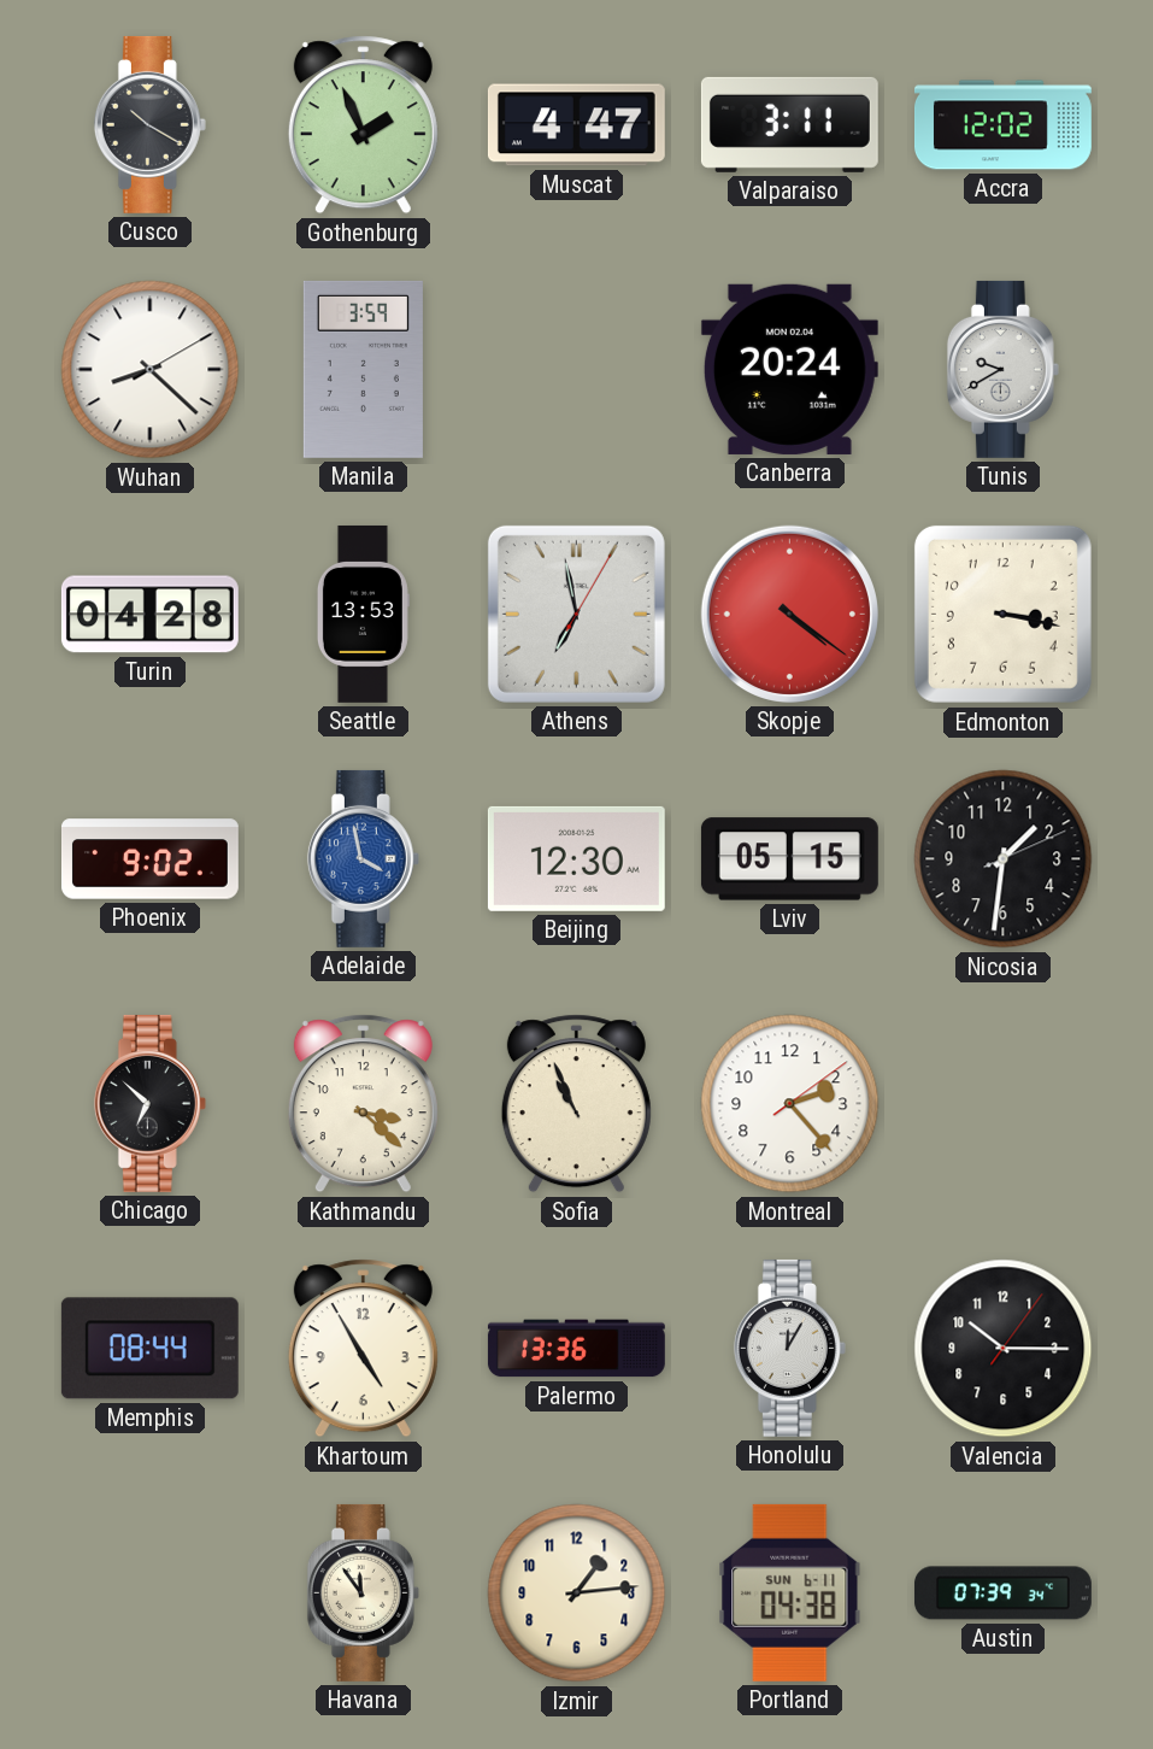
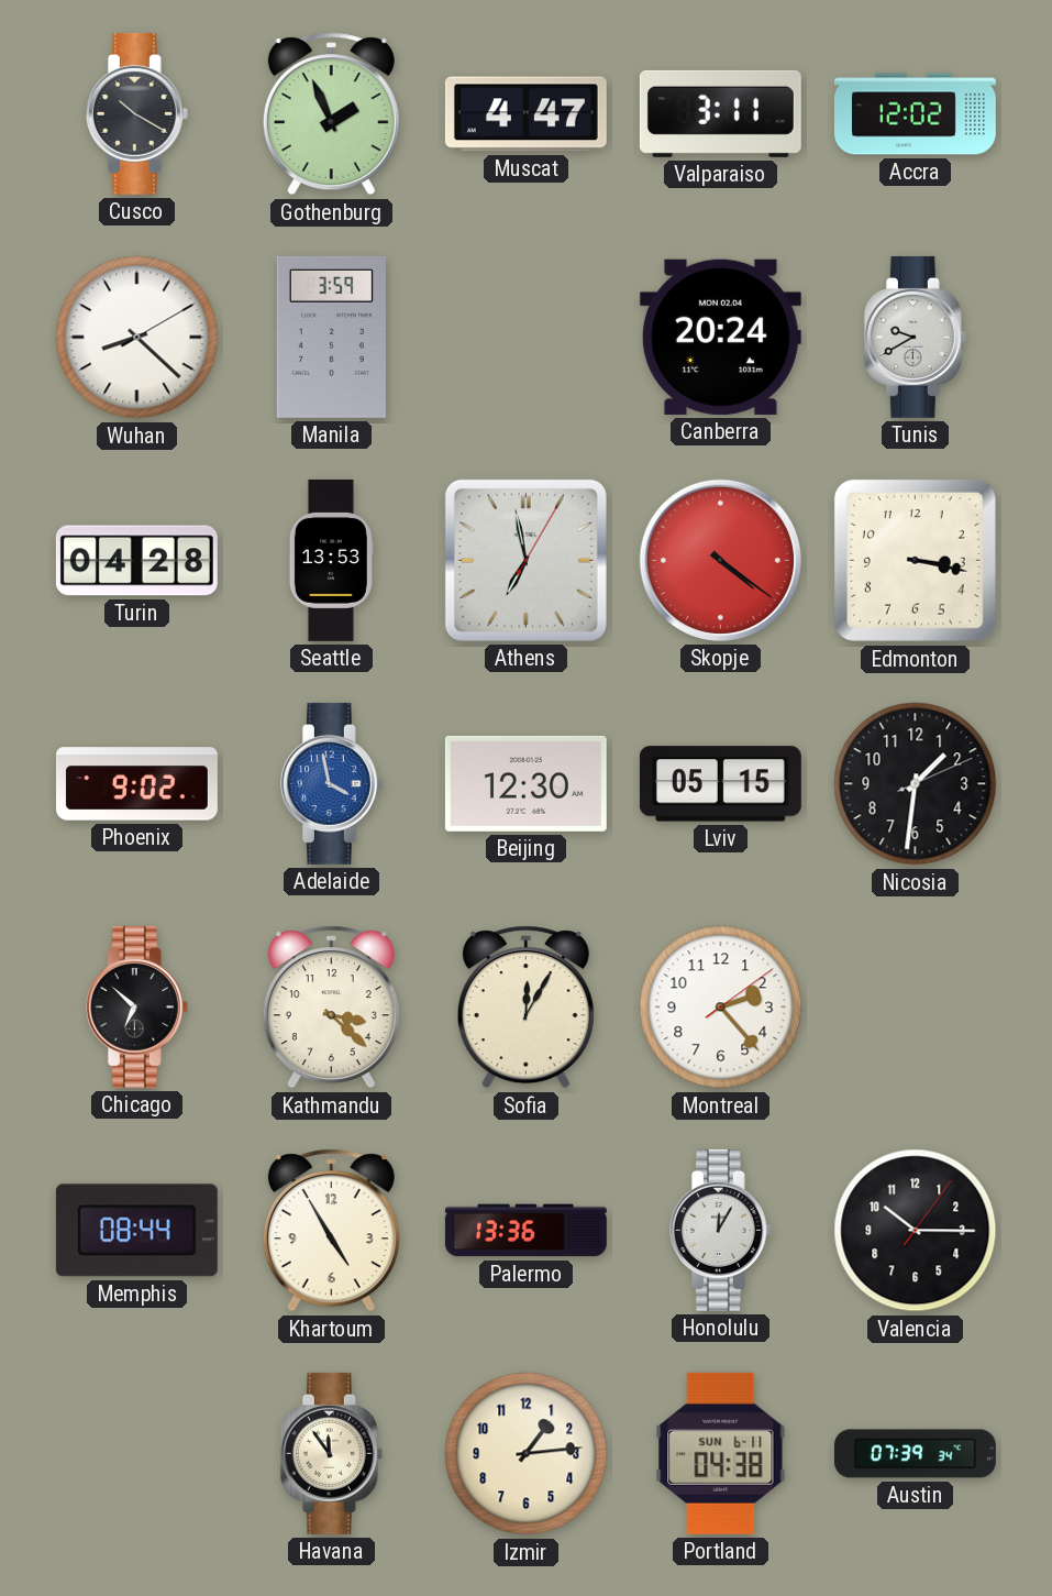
Sofia: 10:56 -> 12:05 (525, 1008)
